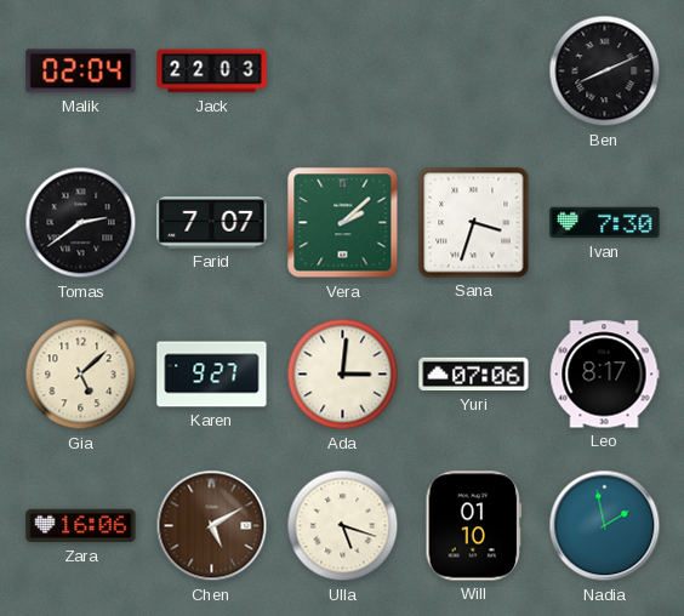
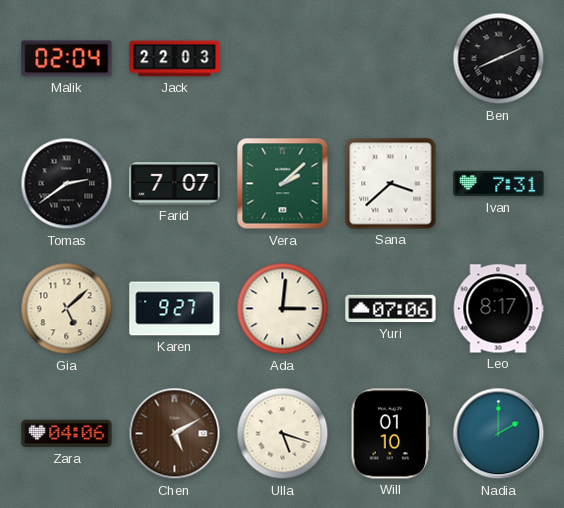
Sana: 3:33 -> 3:38 (391, 184)
Ivan: 7:30 -> 7:31 (499, 184)
Zara: 16:06 -> 04:06 (67, 434)
Nadia: 1:58 -> 2:00 (499, 434)
